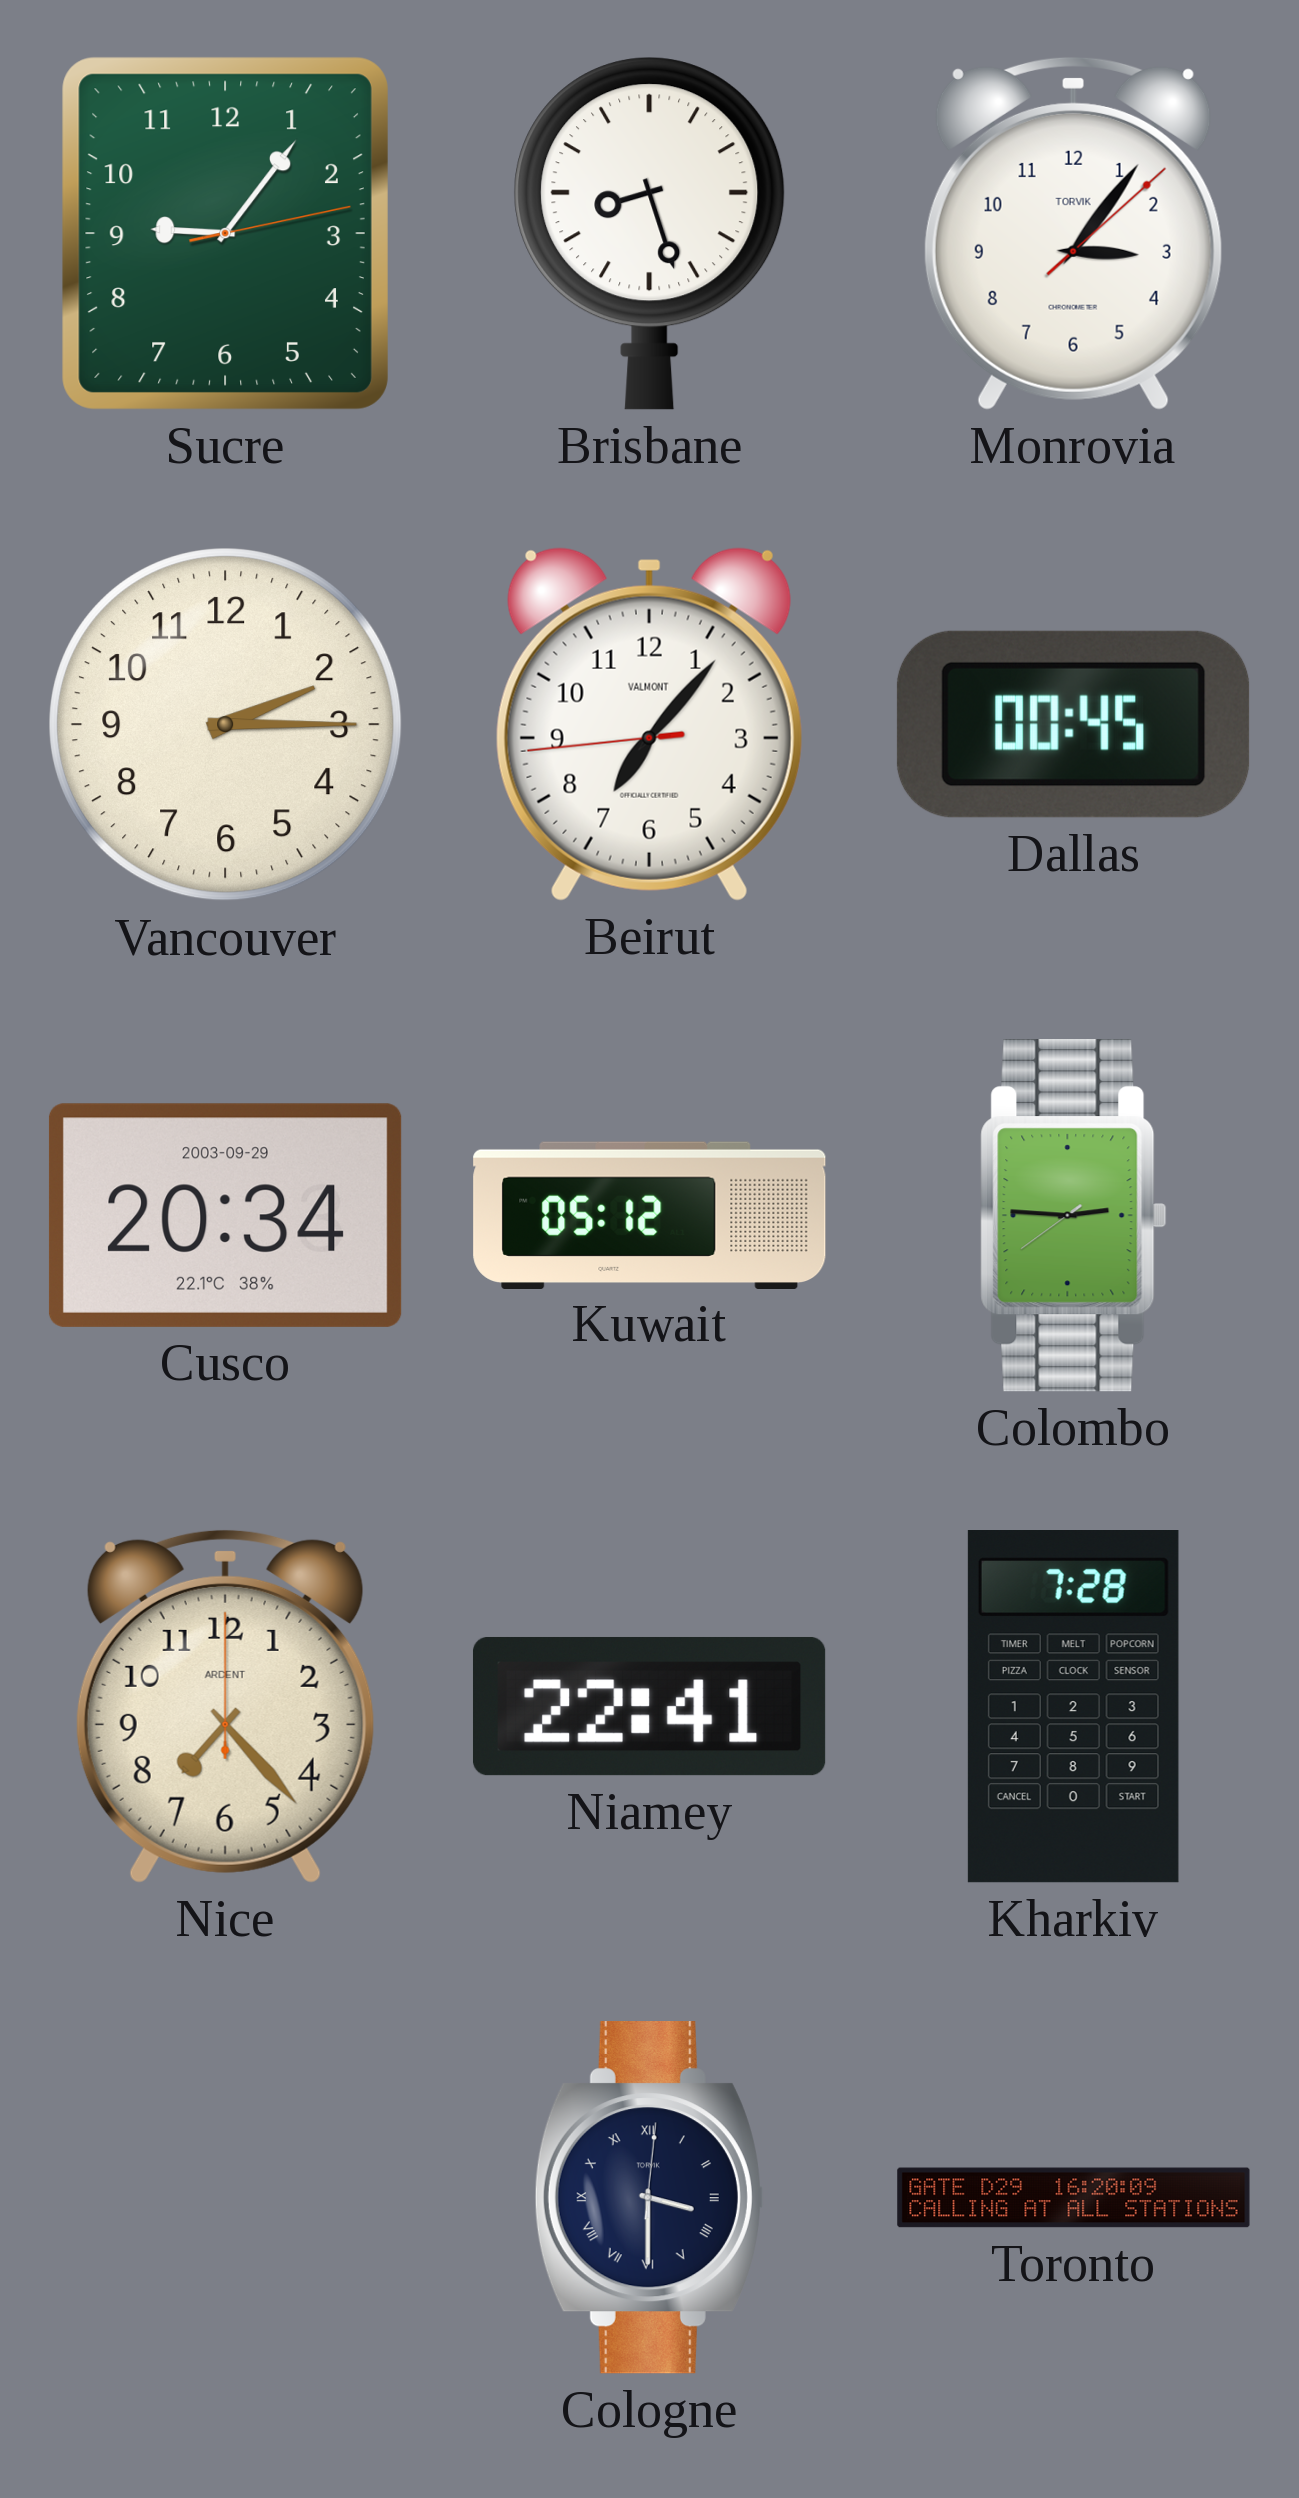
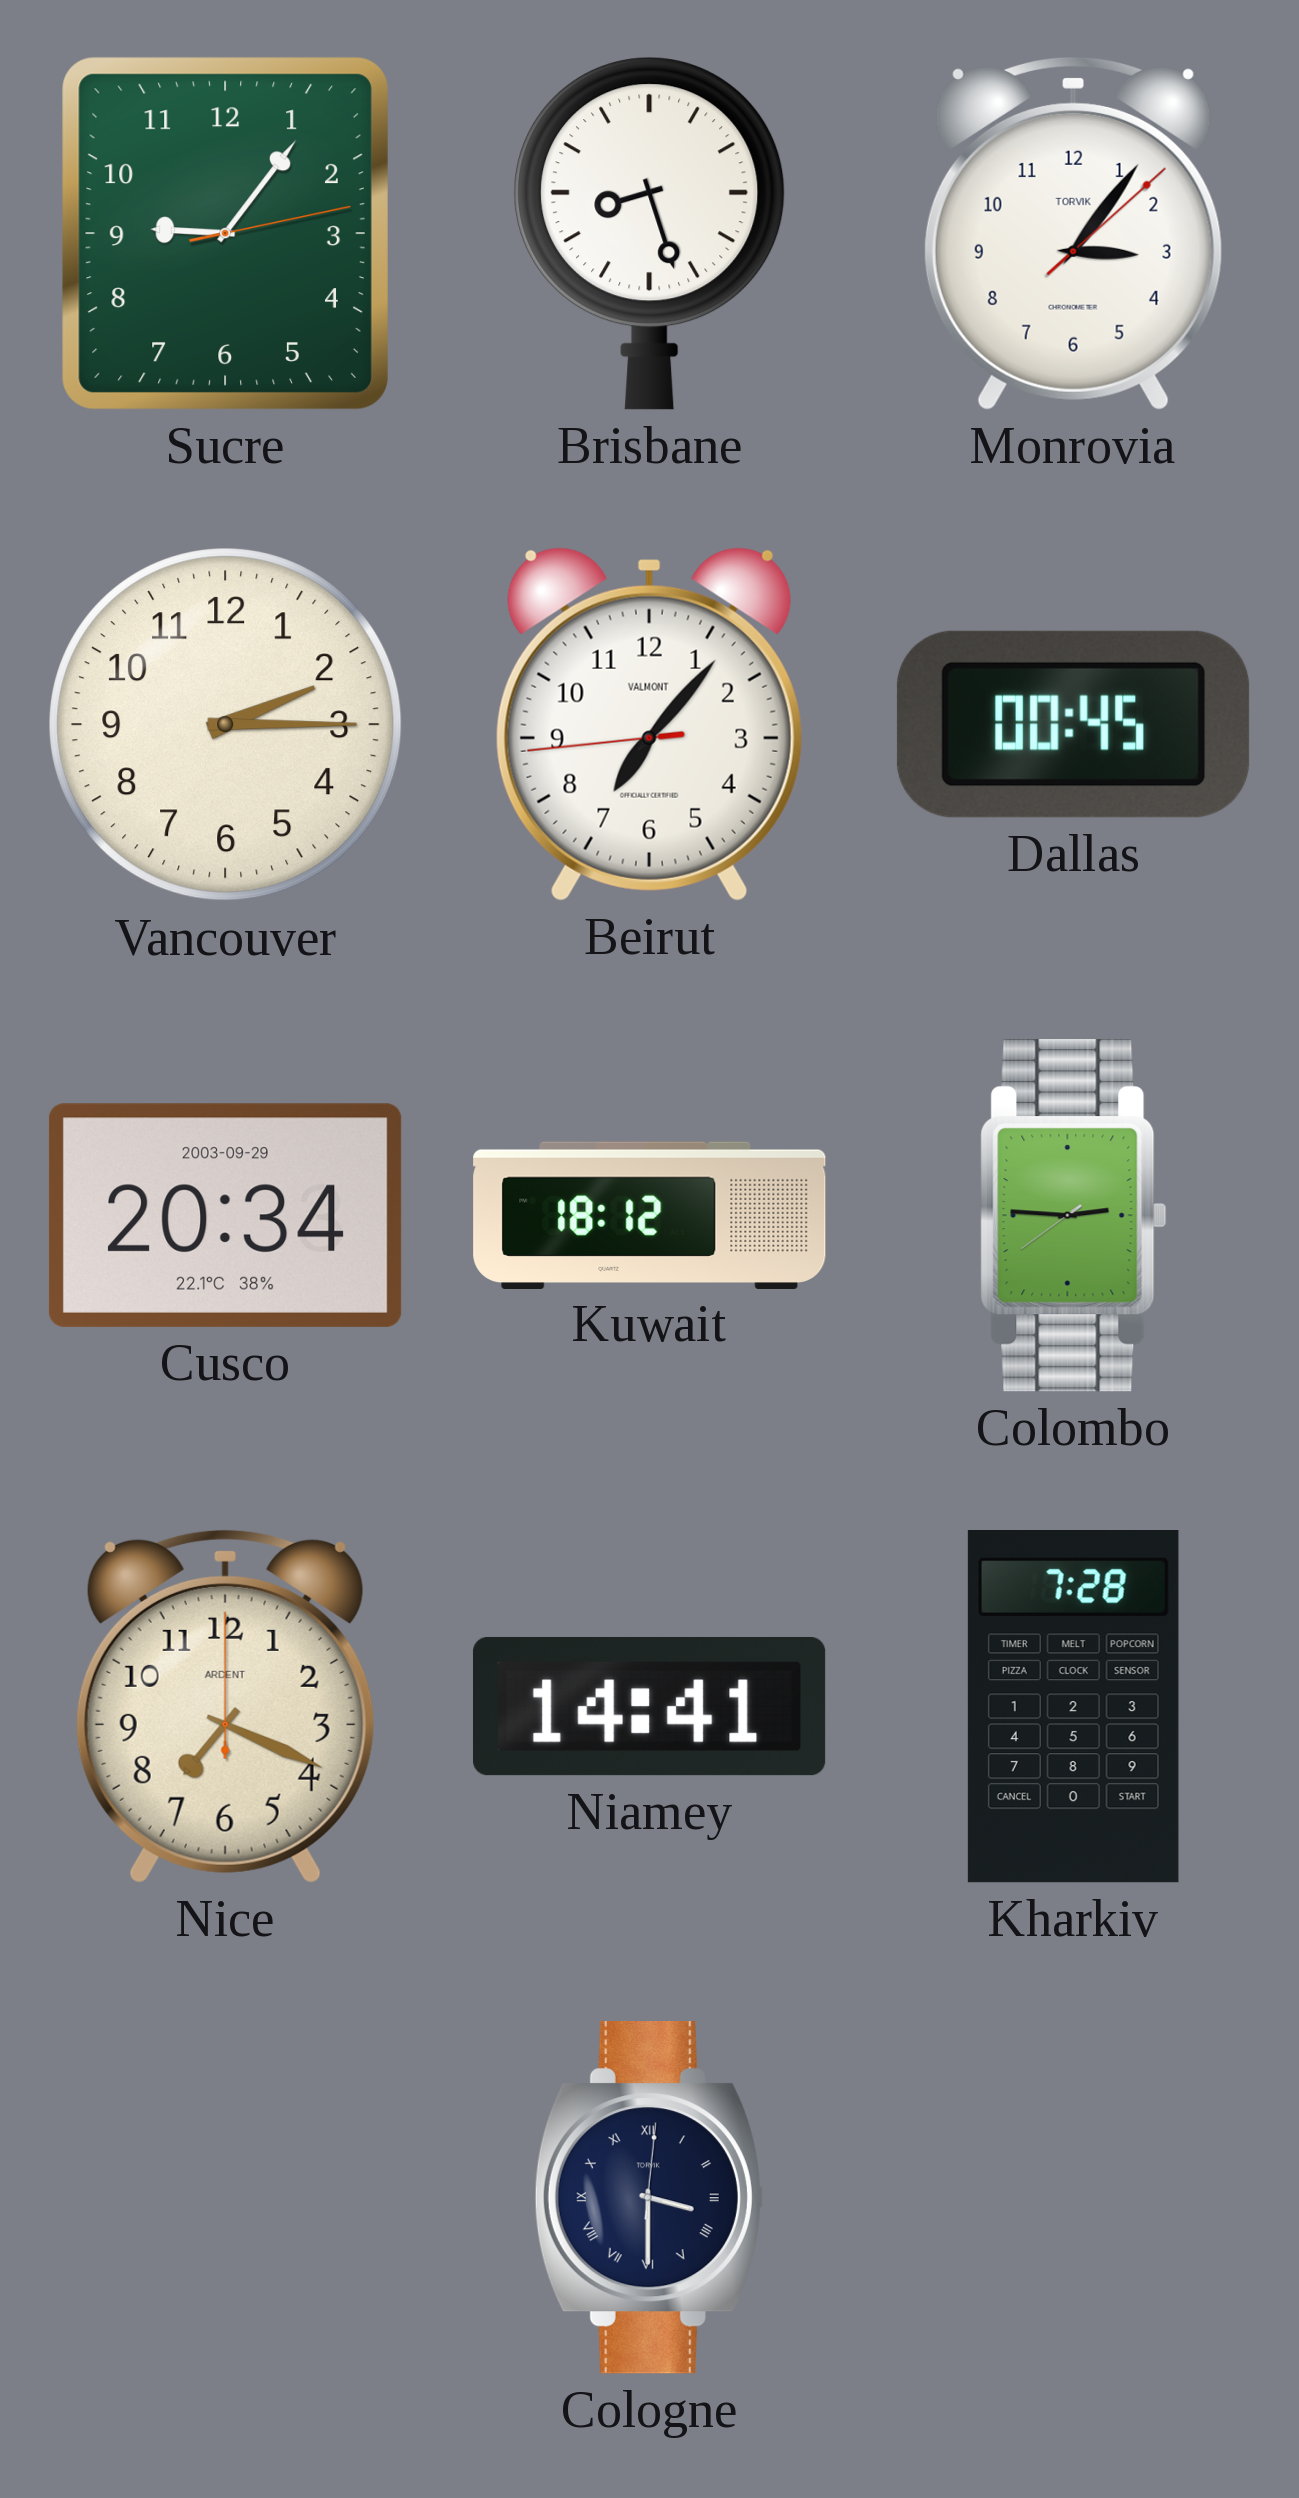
Kuwait: 05:12 -> 18:12 (650, 1215)
Nice: 7:23 -> 7:19 (225, 1706)
Niamey: 22:41 -> 14:41 (649, 1706)
Toronto: 16:20 -> none (1074, 2198)
